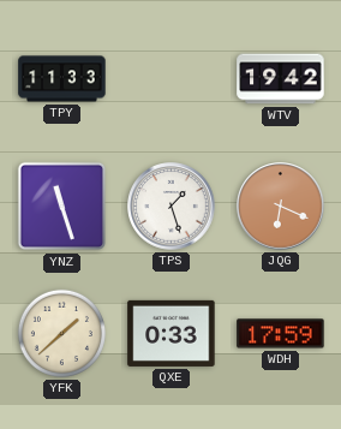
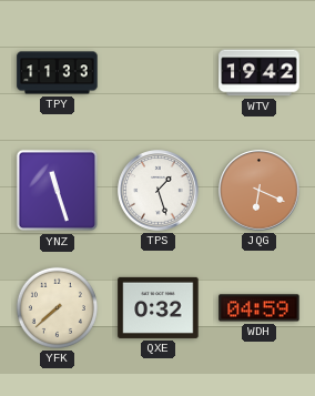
YFK: 1:38 -> 7:38 (57, 307)
QXE: 0:33 -> 0:32 (159, 307)
WDH: 17:59 -> 04:59 (260, 308)
